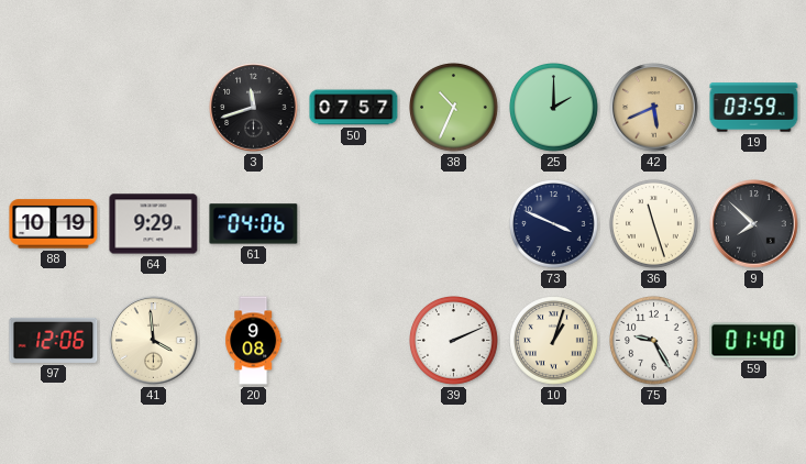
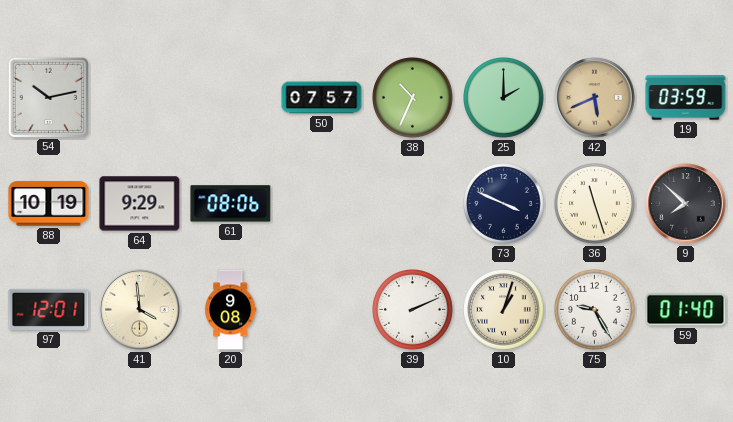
54: none -> 10:13 (48, 97)
3: 11:42 -> none (254, 108)
61: 04:06 -> 08:06 (231, 204)
97: 12:06 -> 12:01 (49, 309)
